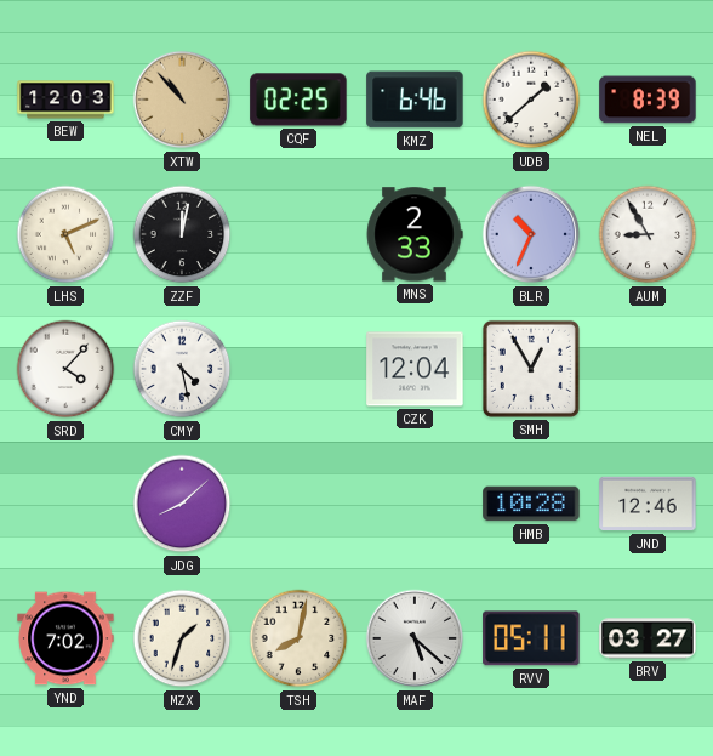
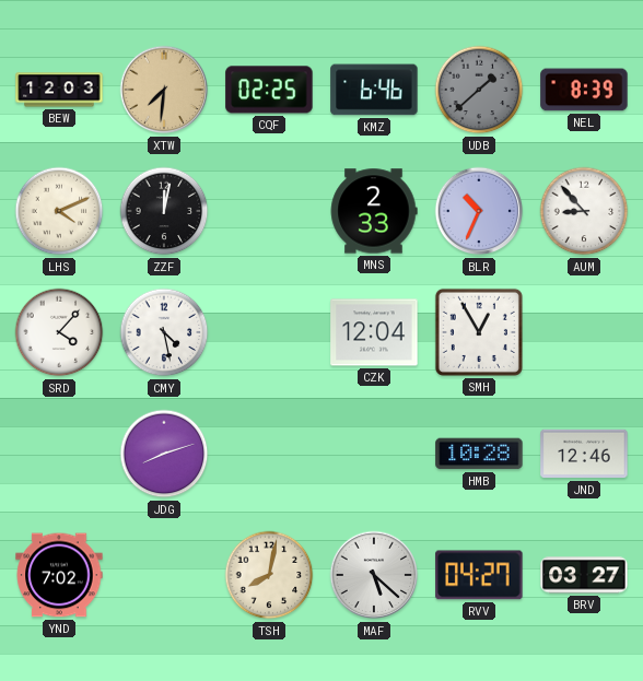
XTW: 10:53 -> 7:31 (164, 90)
UDB dial: white -> grey (479, 90)
LHS: 5:11 -> 4:11 (59, 211)
AUM: 8:55 -> 8:53 (584, 211)
JDG: 8:08 -> 8:12 (164, 454)
MZX: 1:33 -> none (182, 638)
RVV: 05:11 -> 04:27 (479, 575)
